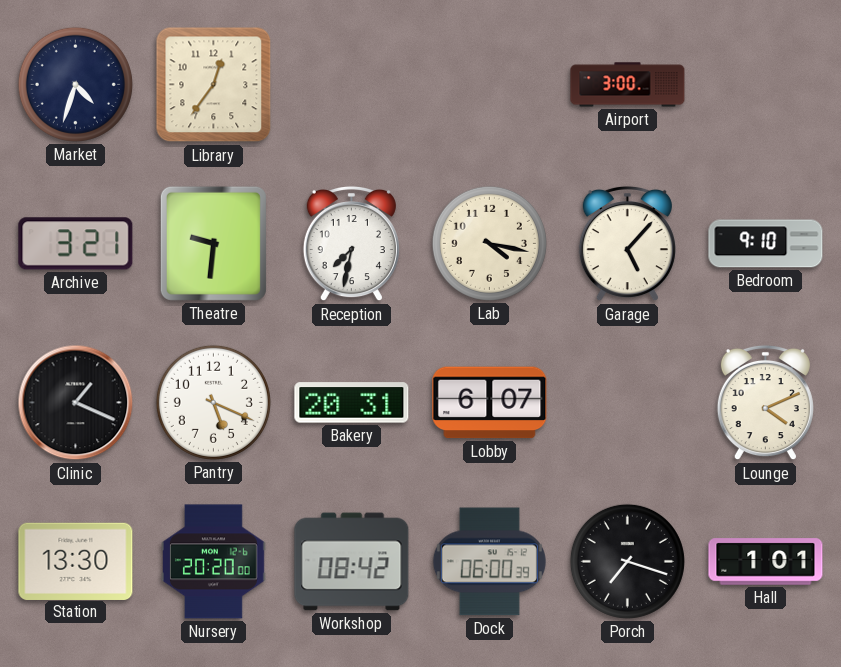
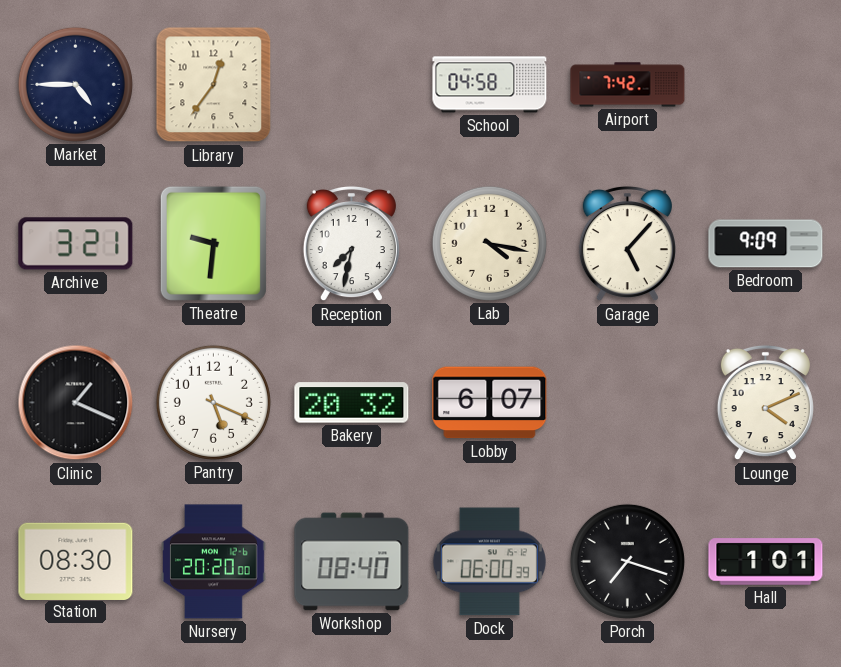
Market: 4:33 -> 4:45 (75, 84)
School: none -> 04:58 (490, 85)
Airport: 3:00 -> 7:42 (628, 85)
Bedroom: 9:10 -> 9:09 (766, 244)
Bakery: 20:31 -> 20:32 (352, 403)
Station: 13:30 -> 08:30 (76, 561)
Workshop: 08:42 -> 08:40 (352, 562)
